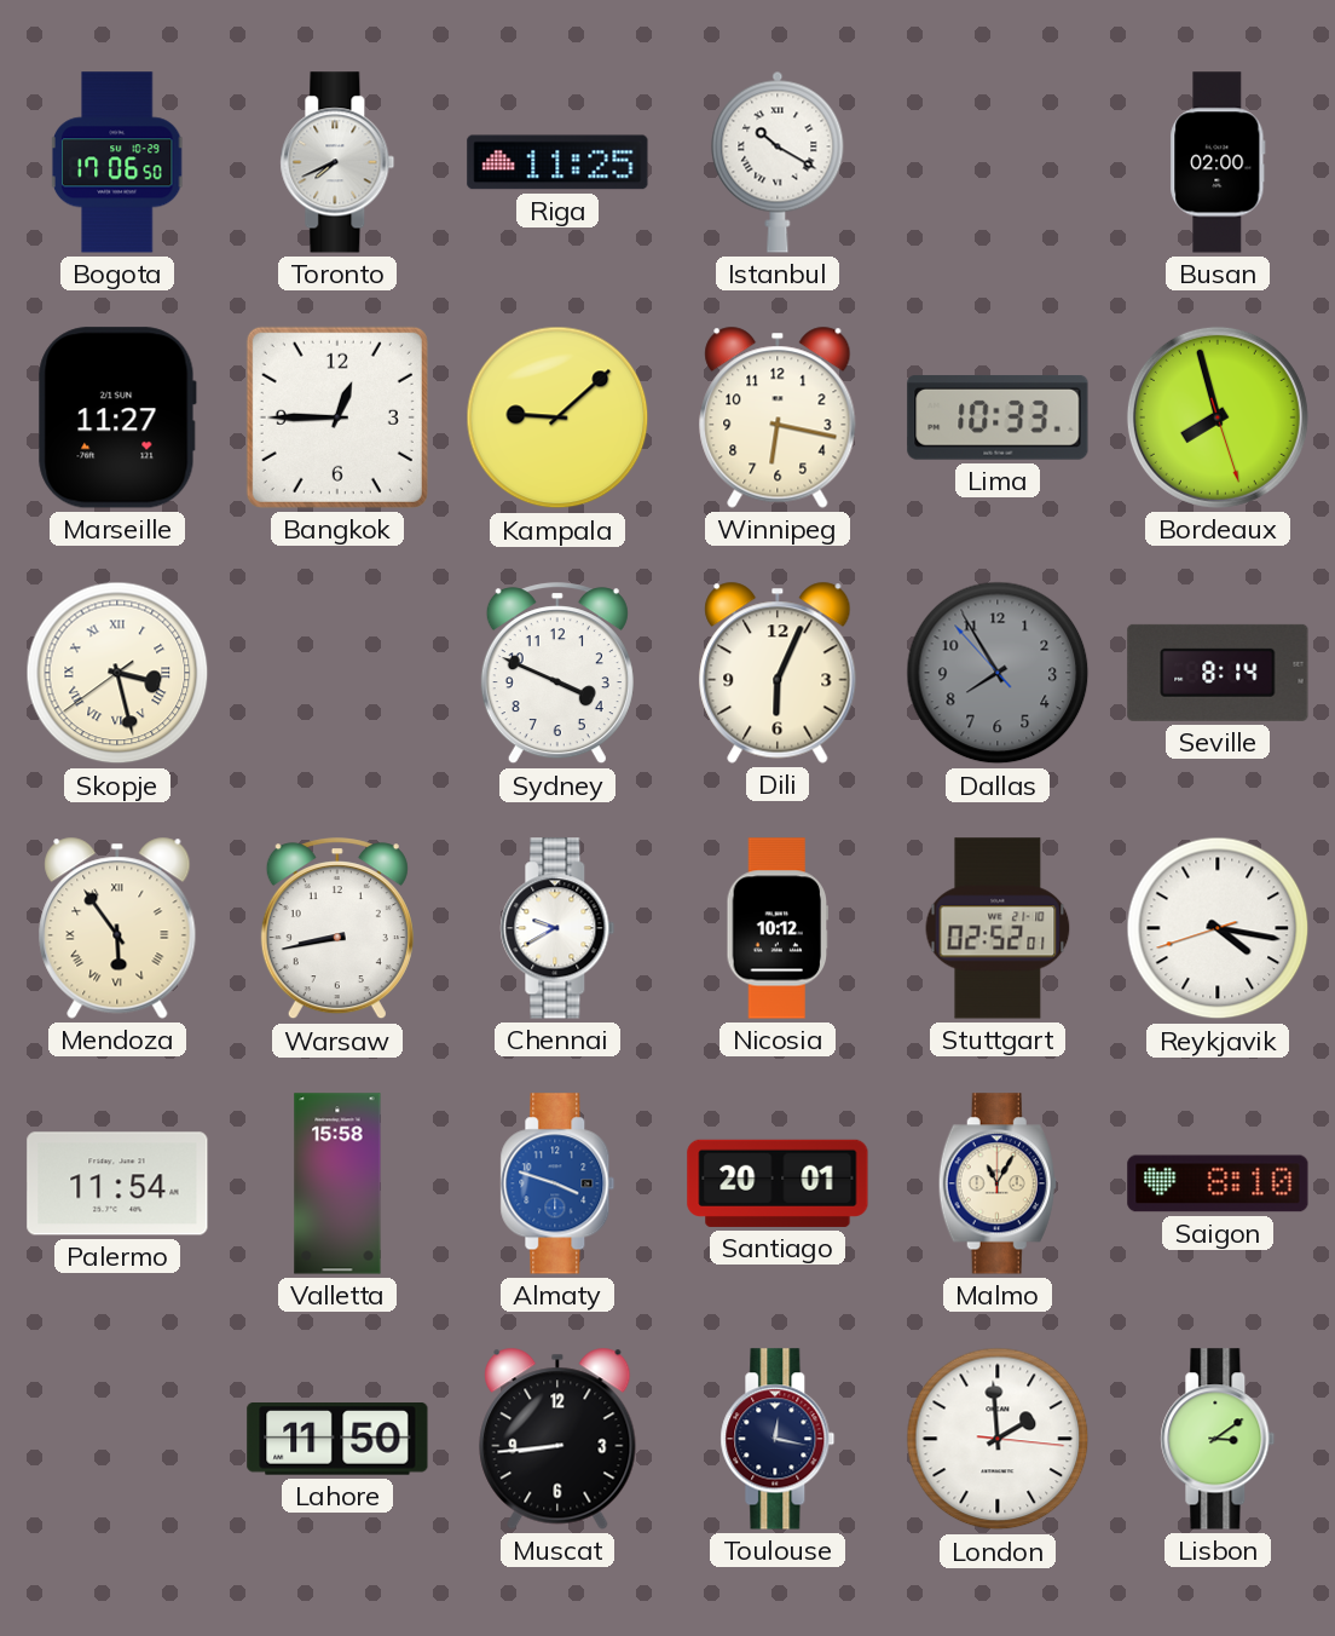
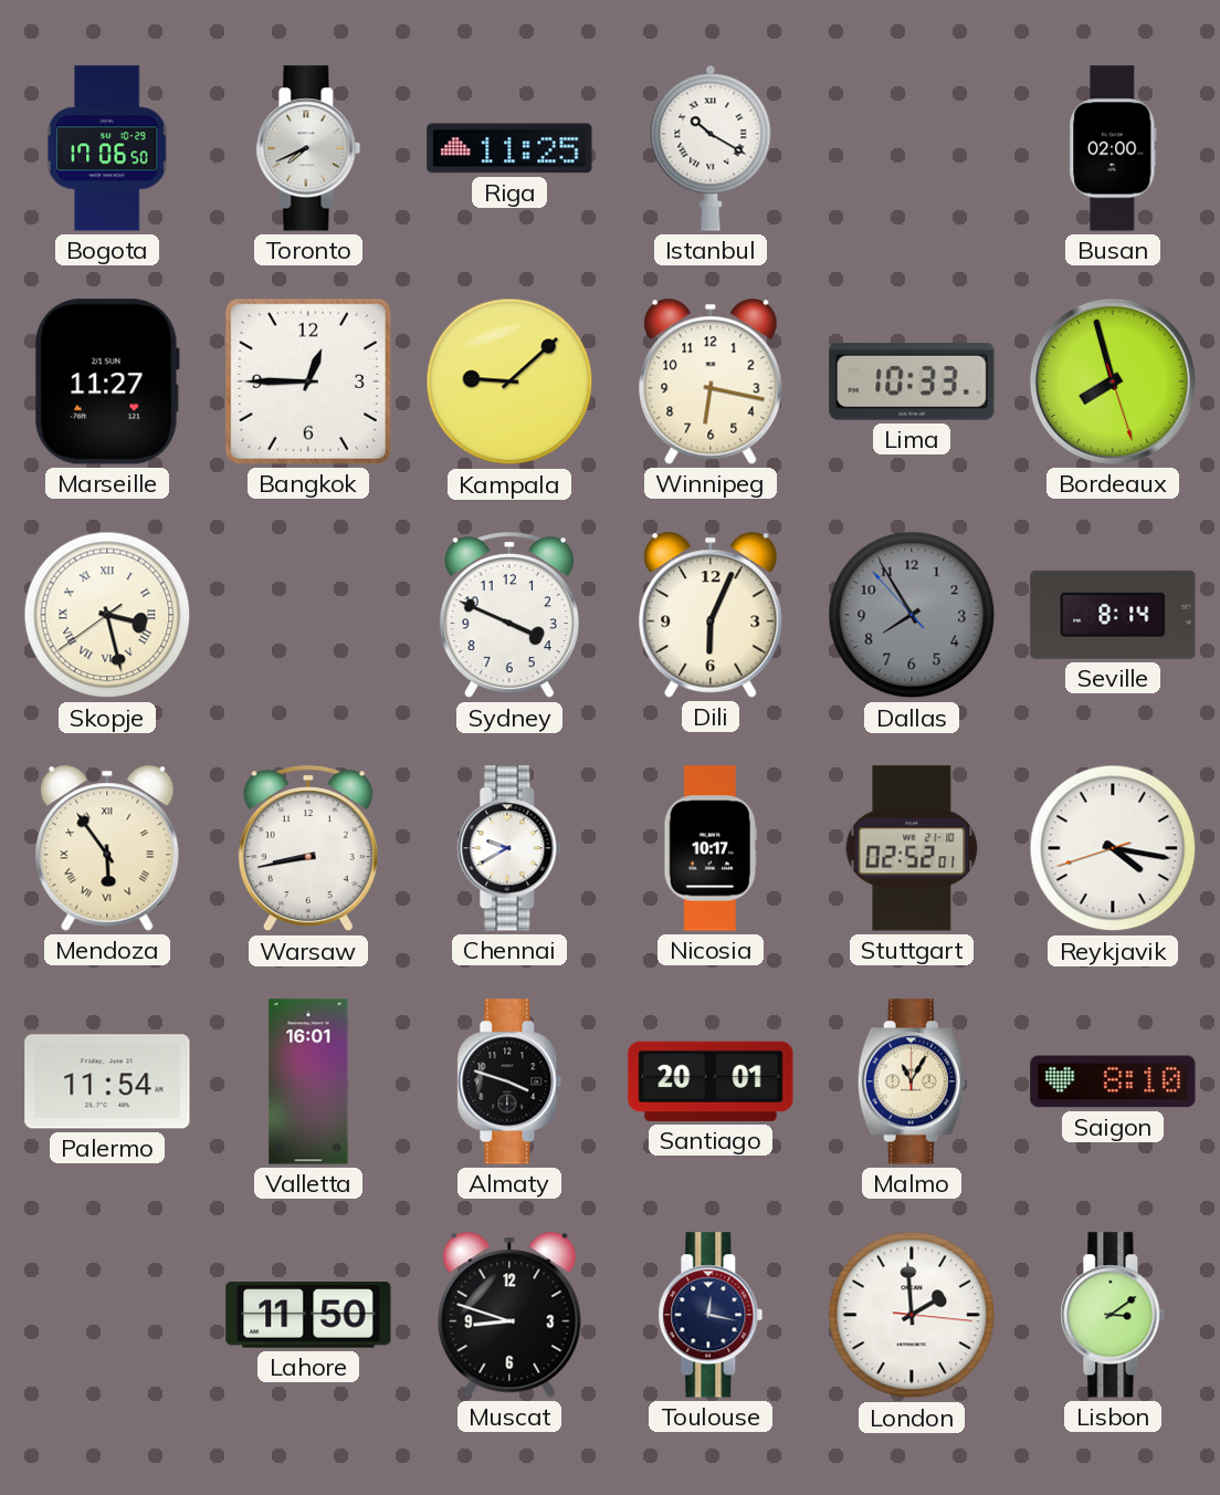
Nicosia: 10:12 -> 10:17 (711, 848)
Valletta: 15:58 -> 16:01 (308, 1081)
Almaty dial: blue -> black (509, 1081)
Muscat: 8:44 -> 8:48 (509, 1315)
